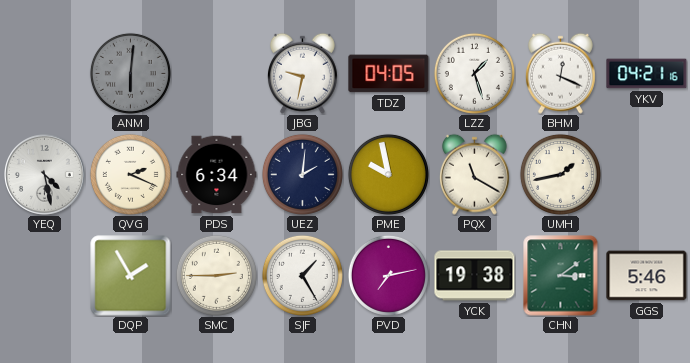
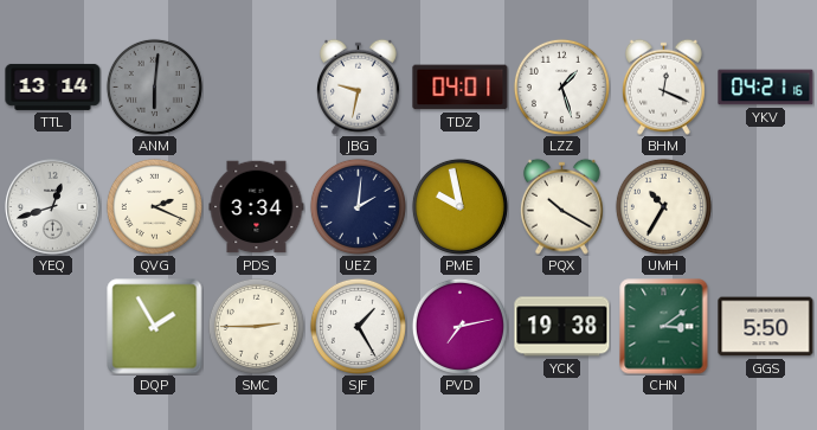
TTL: none -> 13:14 (53, 86)
TDZ: 04:05 -> 04:01 (461, 88)
YEQ: 4:28 -> 12:42 (53, 207)
PDS: 6:34 -> 3:34 (257, 207)
PQX: 11:20 -> 10:20 (561, 206)
UMH: 1:43 -> 10:35 (663, 206)
GGS: 5:46 -> 5:50 (766, 327)
